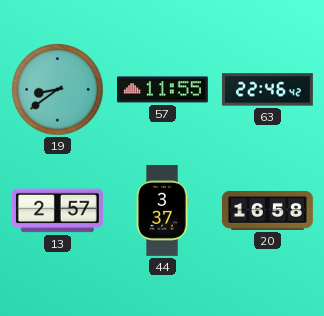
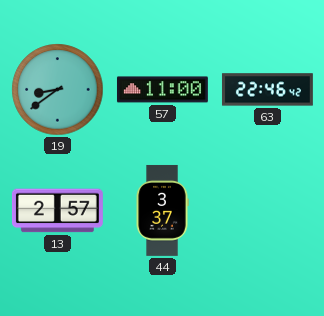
57: 11:55 -> 11:00 (162, 90)
20: 16:58 -> none (267, 210)
